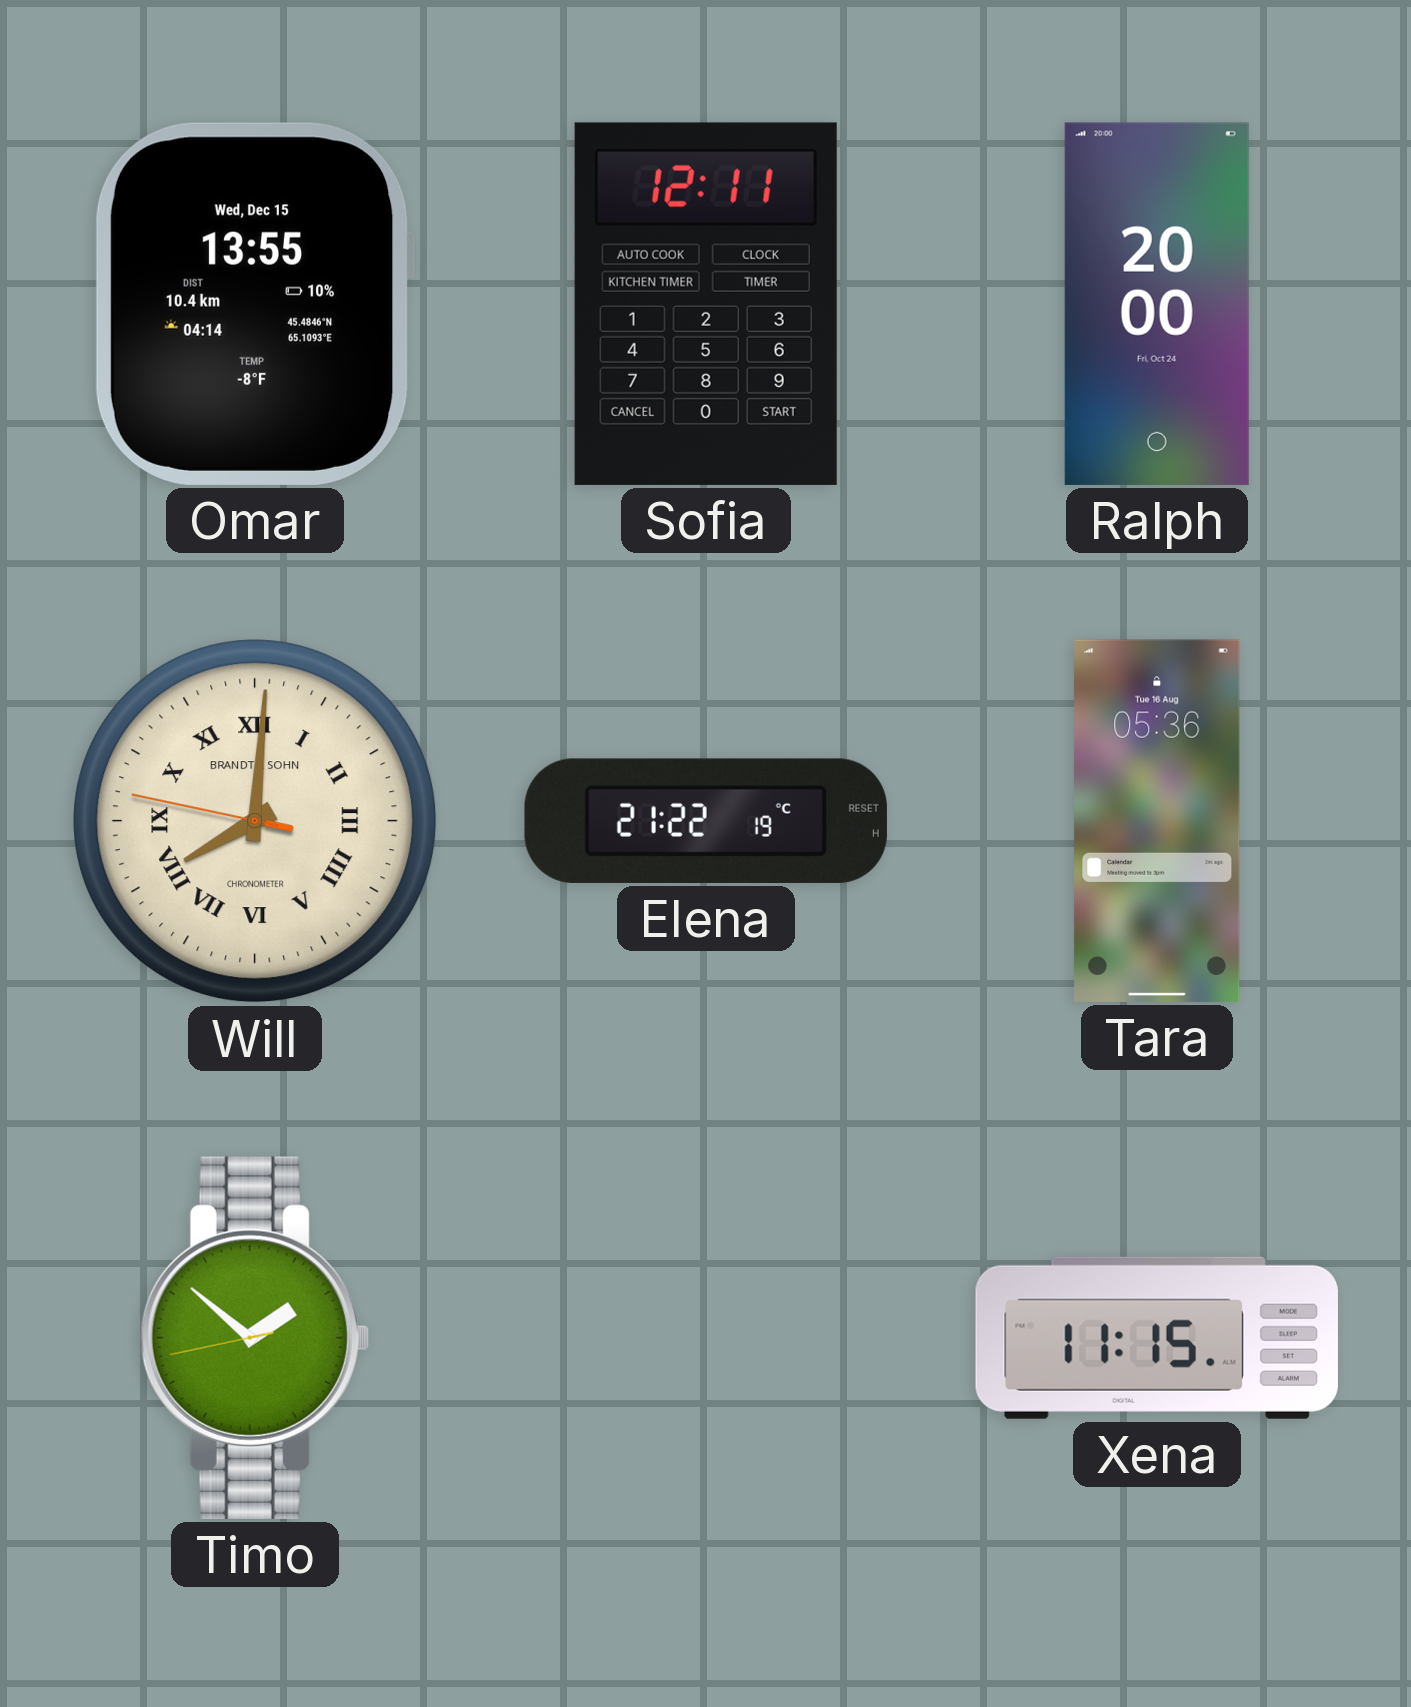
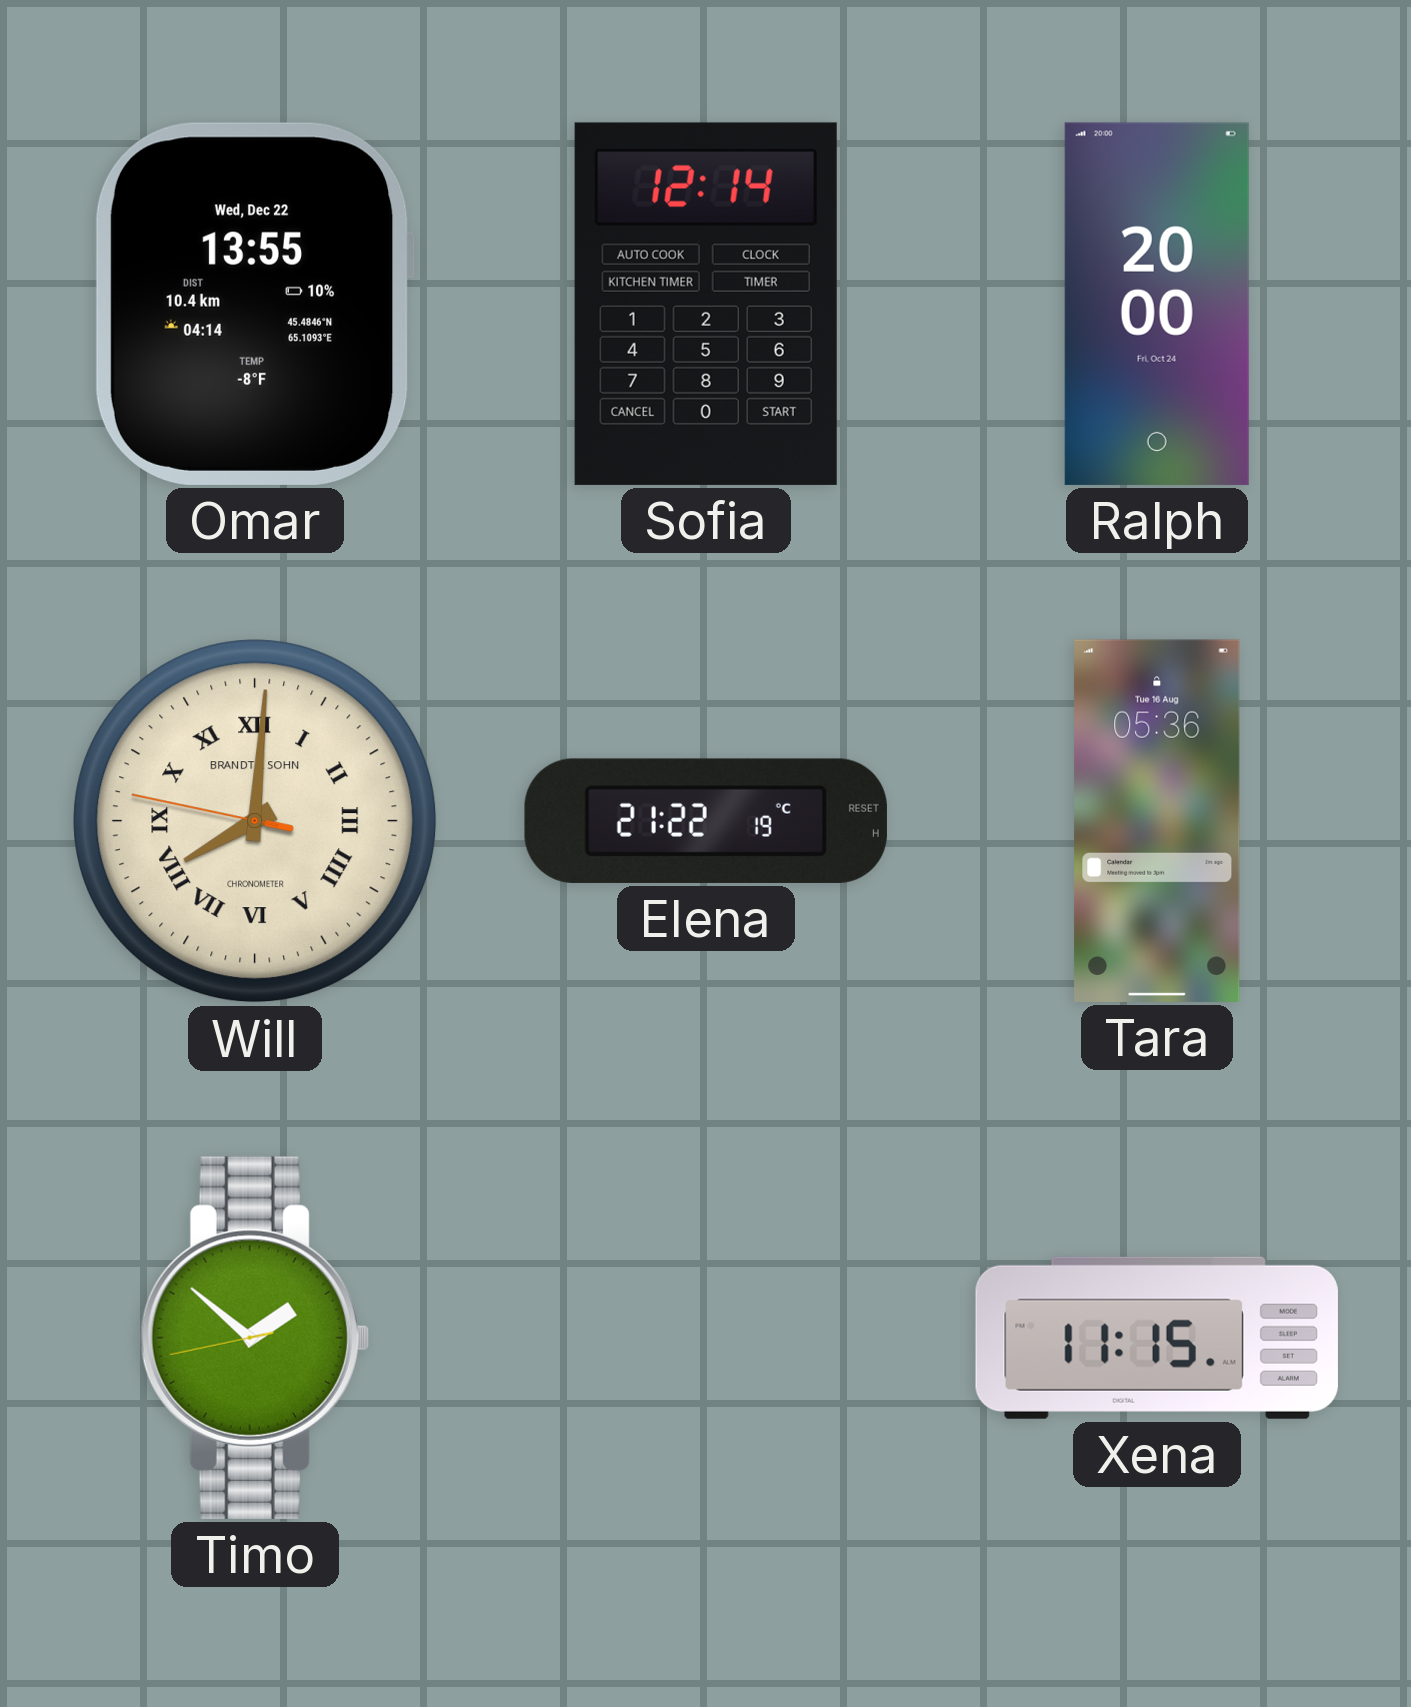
Omar date: Wed, Dec 15 -> Wed, Dec 22 (255, 304)
Sofia: 12:11 -> 12:14 (706, 304)
